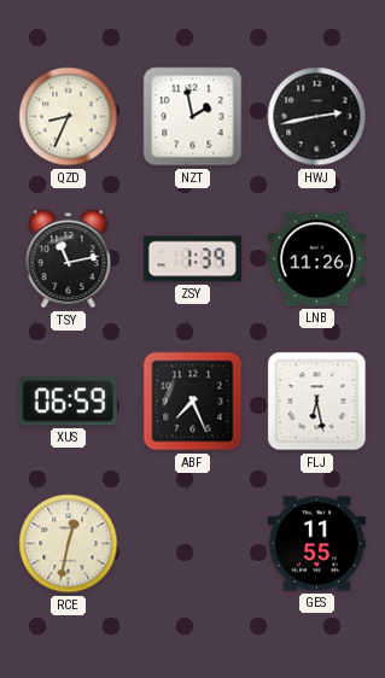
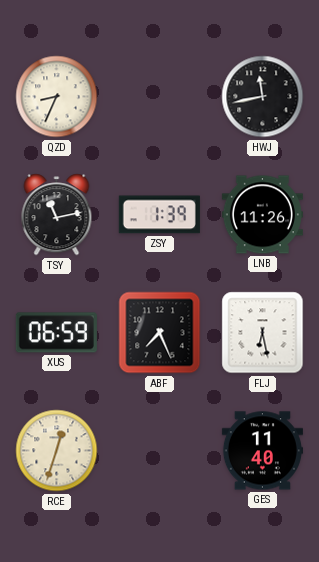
NZT: 1:58 -> none (193, 117)
HWJ: 2:43 -> 11:43 (263, 97)
RCE: 12:32 -> 12:33 (57, 451)
GES: 11:55 -> 11:40 (262, 451)
